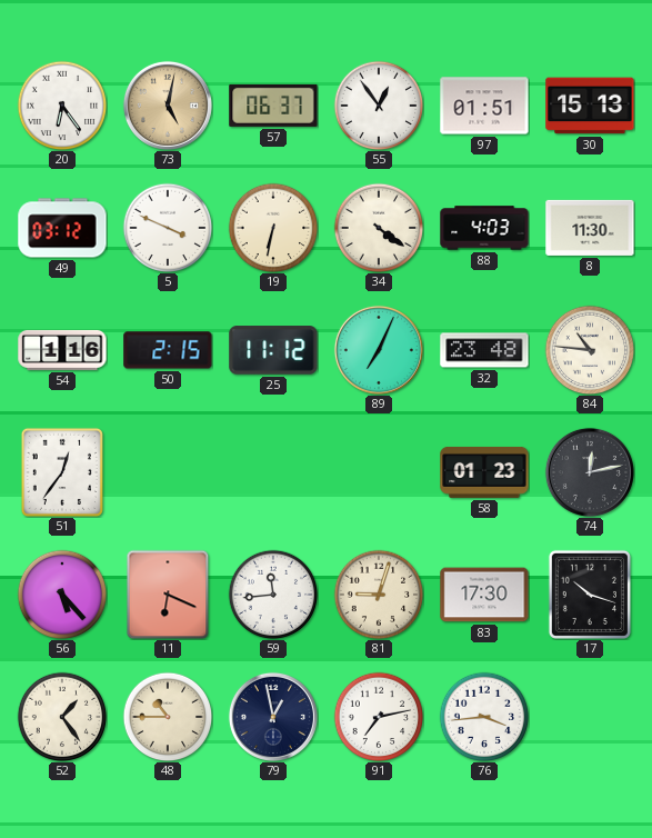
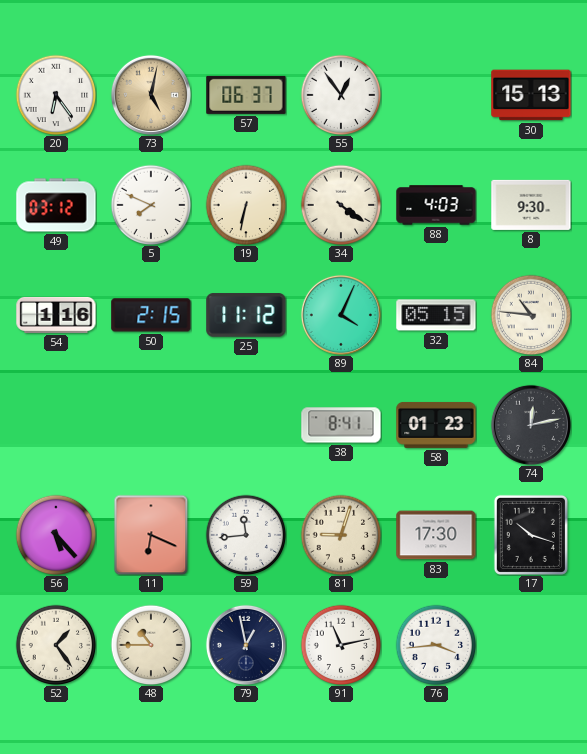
97: 01:51 -> none (484, 106)
5: 3:49 -> 7:49 (151, 205)
8: 11:30 -> 9:30 (531, 205)
89: 7:04 -> 4:04 (341, 315)
32: 23:48 -> 05:15 (436, 315)
51: 12:36 -> none (62, 472)
38: none -> 8:41 (341, 425)
91: 7:13 -> 11:13 (341, 645)
